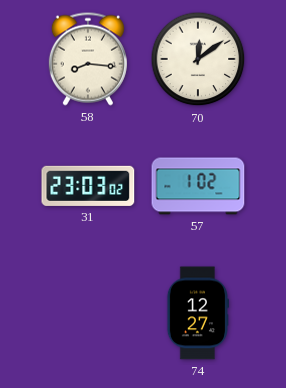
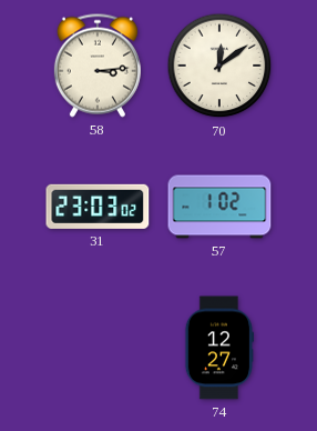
58: 8:16 -> 3:14 (98, 66)
